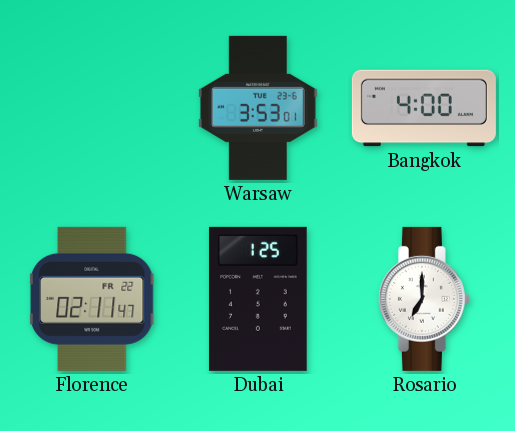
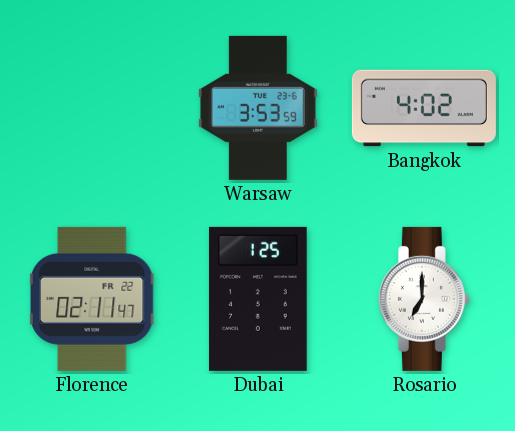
Warsaw: 3:53:01 -> 3:53:59 (258, 108)
Bangkok: 4:00 -> 4:02 (424, 108)
